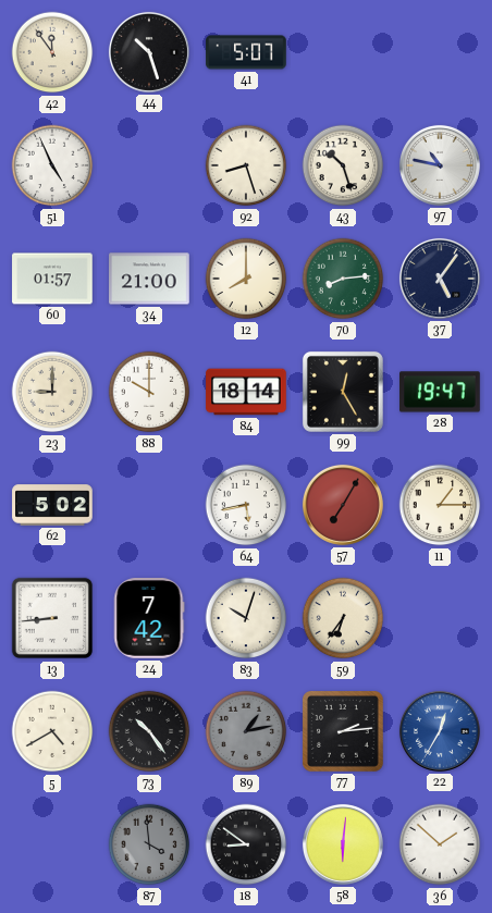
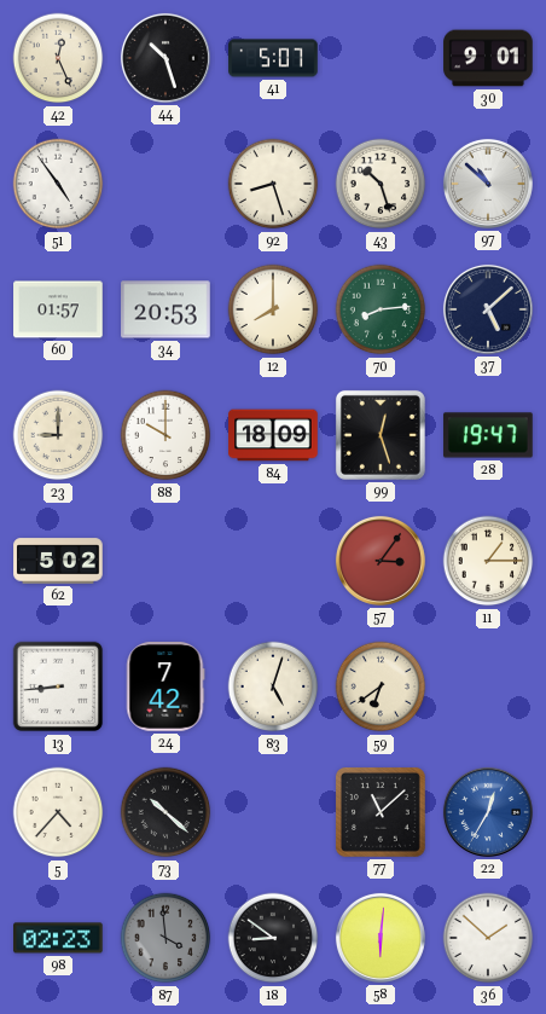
42: 11:54 -> 12:26 (58, 58)
30: none -> 9:01 (488, 58)
51: 4:56 -> 4:54 (58, 184)
97: 10:47 -> 10:52 (488, 184)
34: 21:00 -> 20:53 (165, 309)
37: 5:06 -> 5:08 (488, 309)
84: 18:14 -> 18:09 (273, 435)
99: 12:25 -> 12:27 (381, 435)
64: 5:43 -> none (246, 505)
57: 7:05 -> 3:06 (381, 561)
83: 10:03 -> 5:03 (273, 686)
59: 6:36 -> 6:39 (381, 686)
5: 4:40 -> 4:37 (58, 812)
73: 10:24 -> 10:22 (165, 812)
89: 1:13 -> none (246, 731)
77: 2:14 -> 11:08 (381, 812)
98: none -> 02:23 (58, 938)
